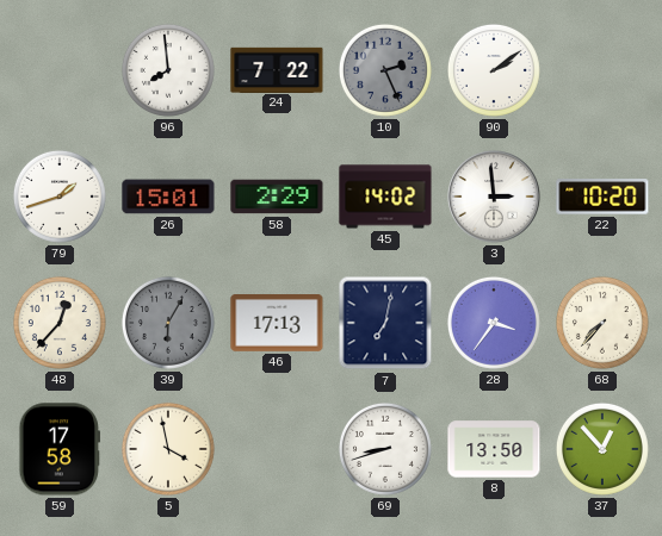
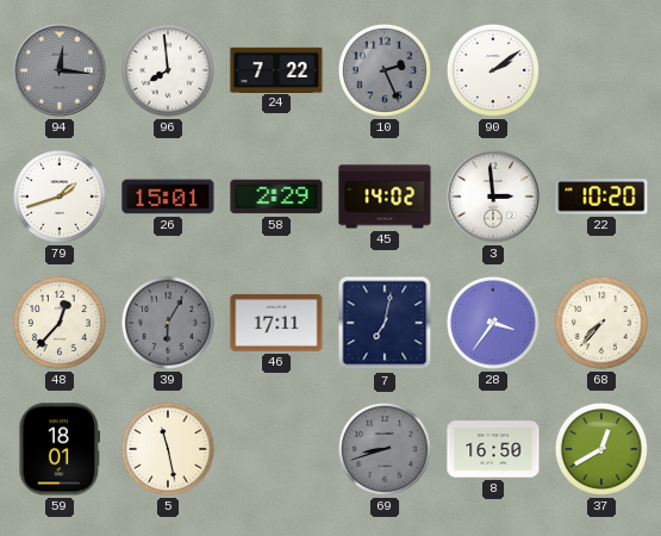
94: none -> 12:16 (60, 70)
46: 17:13 -> 17:11 (276, 324)
59: 17:58 -> 18:01 (60, 449)
5: 3:58 -> 11:28 (168, 449)
69 dial: white -> grey (385, 449)
8: 13:50 -> 16:50 (493, 449)
37: 12:53 -> 12:40 (601, 449)
